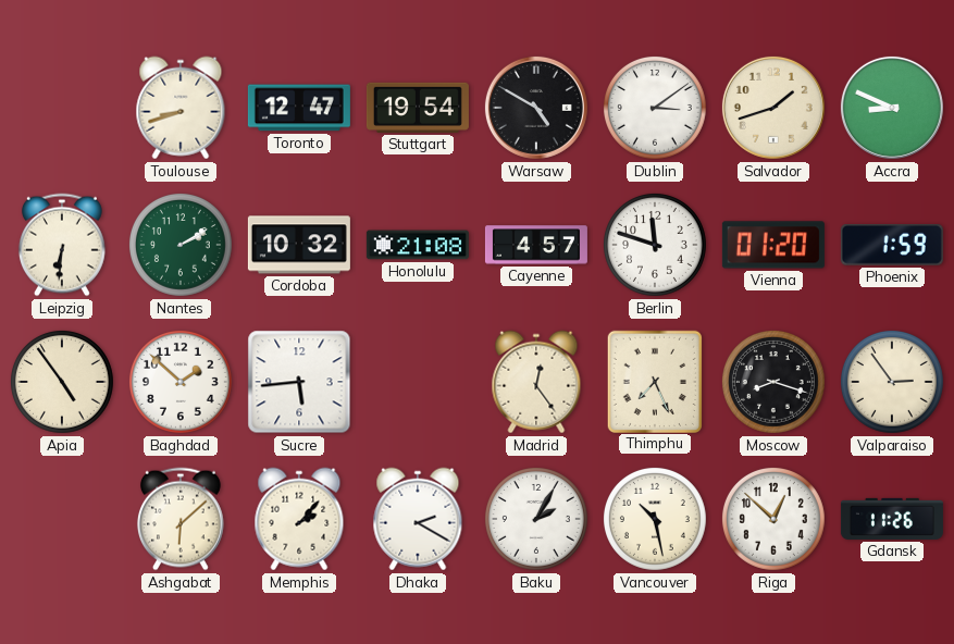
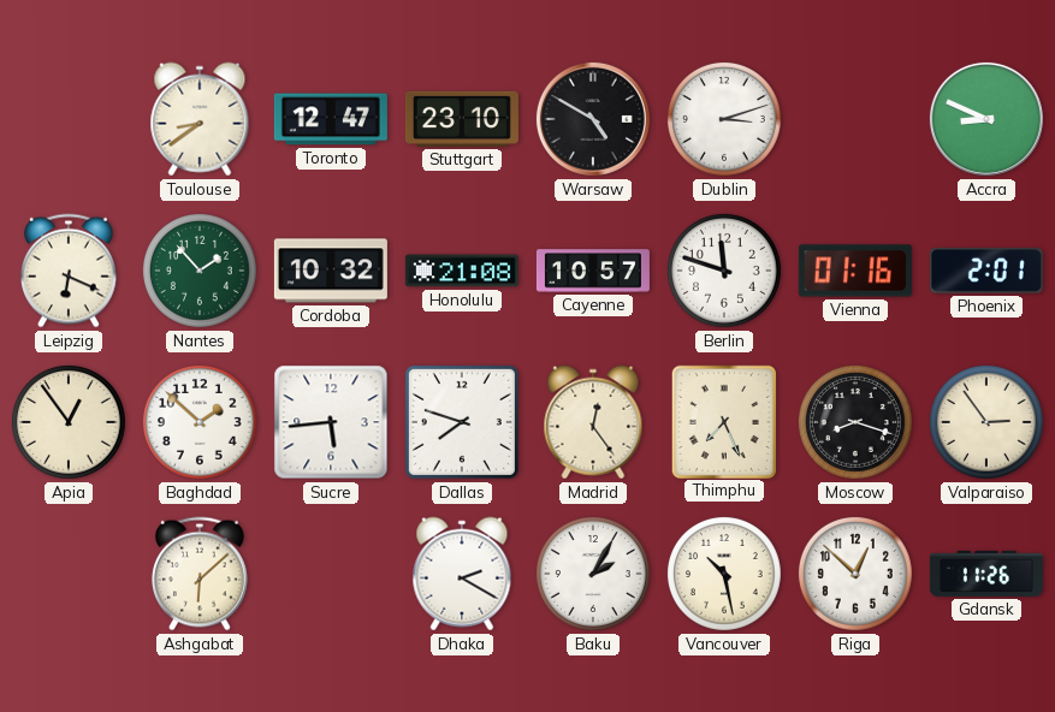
Toulouse: 8:42 -> 8:39 (200, 119)
Stuttgart: 19:54 -> 23:10 (462, 119)
Dublin: 3:09 -> 3:12 (724, 119)
Salvador: 1:42 -> none (773, 108)
Leipzig: 6:31 -> 6:19 (69, 271)
Nantes: 2:10 -> 1:53 (200, 271)
Cayenne: 4:57 -> 10:57 (593, 271)
Vienna: 01:20 -> 01:16 (855, 271)
Phoenix: 1:59 -> 2:01 (986, 272)
Apia: 4:54 -> 12:54 (69, 422)
Dallas: none -> 7:48 (462, 422)
Memphis: 2:07 -> none (299, 519)
